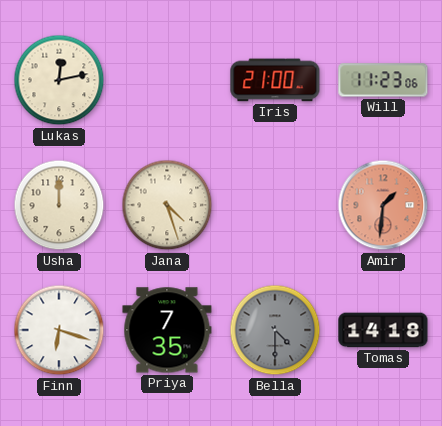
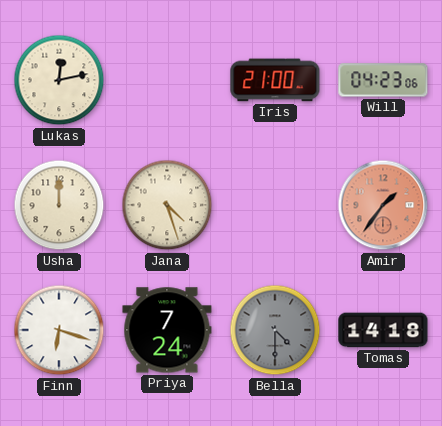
Will: 11:23 -> 04:23 (383, 80)
Amir: 1:31 -> 1:36 (383, 205)
Priya: 7:35 -> 7:24 (167, 330)
